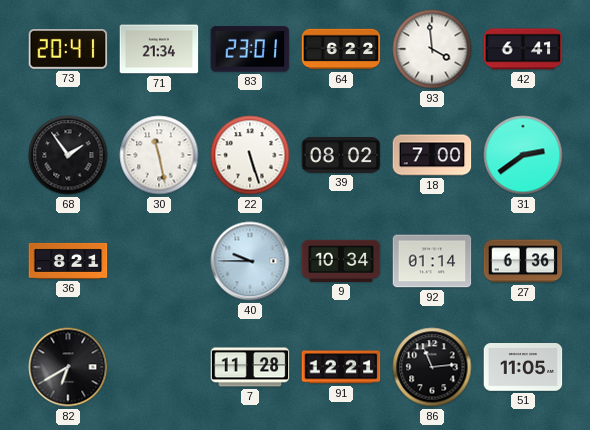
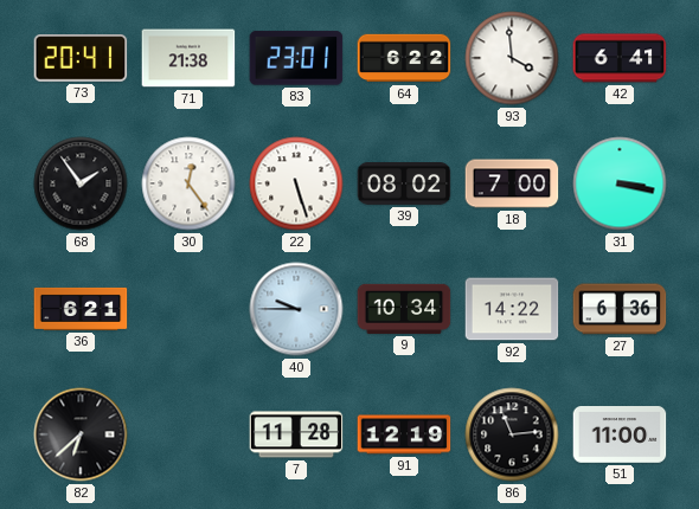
71: 21:34 -> 21:38 (188, 58)
30: 11:28 -> 12:24 (188, 183)
31: 2:39 -> 3:17 (620, 183)
36: 8:21 -> 6:21 (81, 309)
92: 01:14 -> 14:22 (512, 309)
82: 6:40 -> 6:38 (81, 434)
91: 12:21 -> 12:19 (404, 434)
51: 11:05 -> 11:00 (620, 436)
